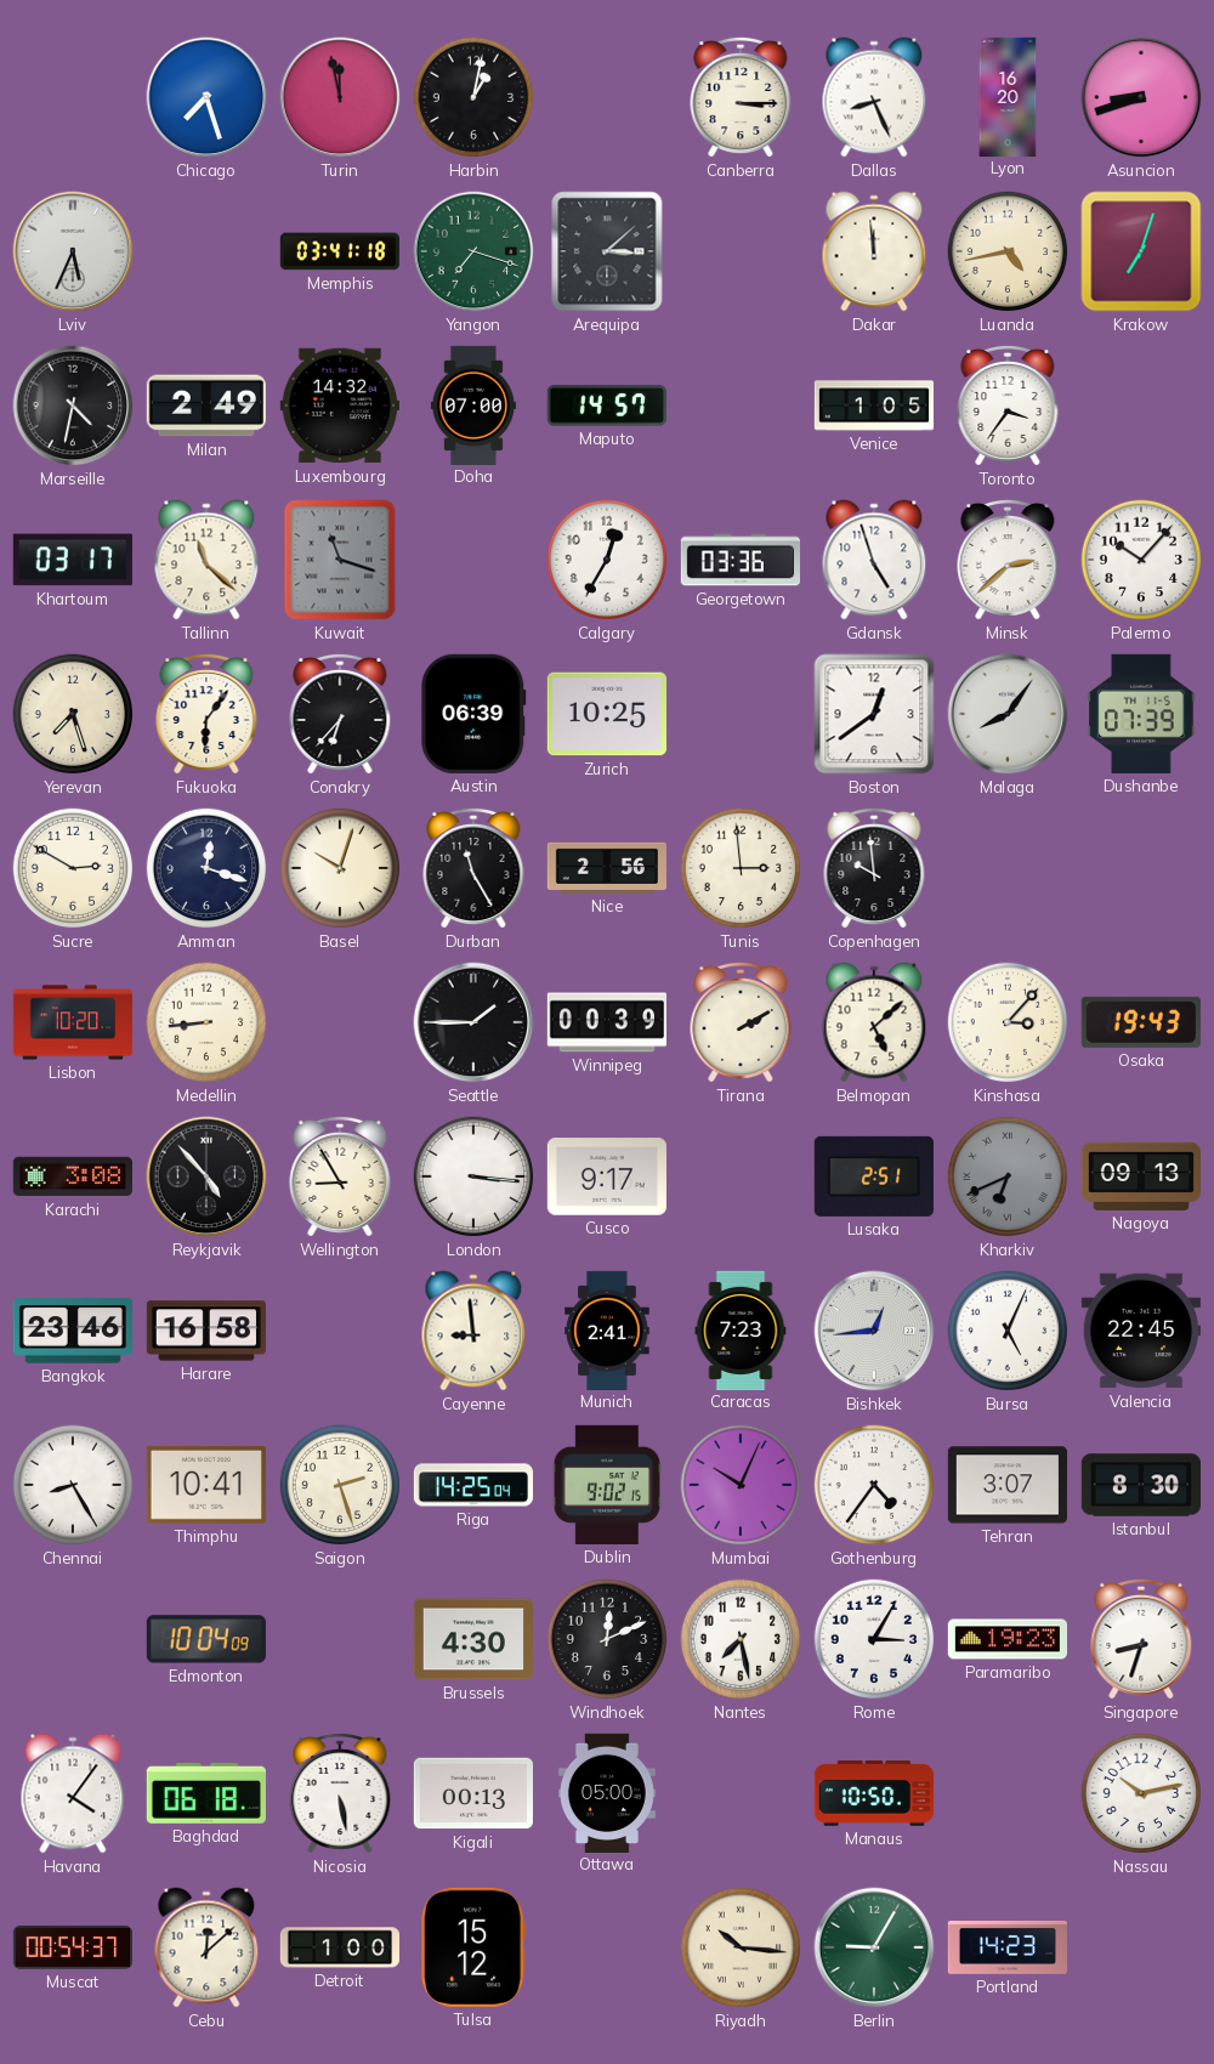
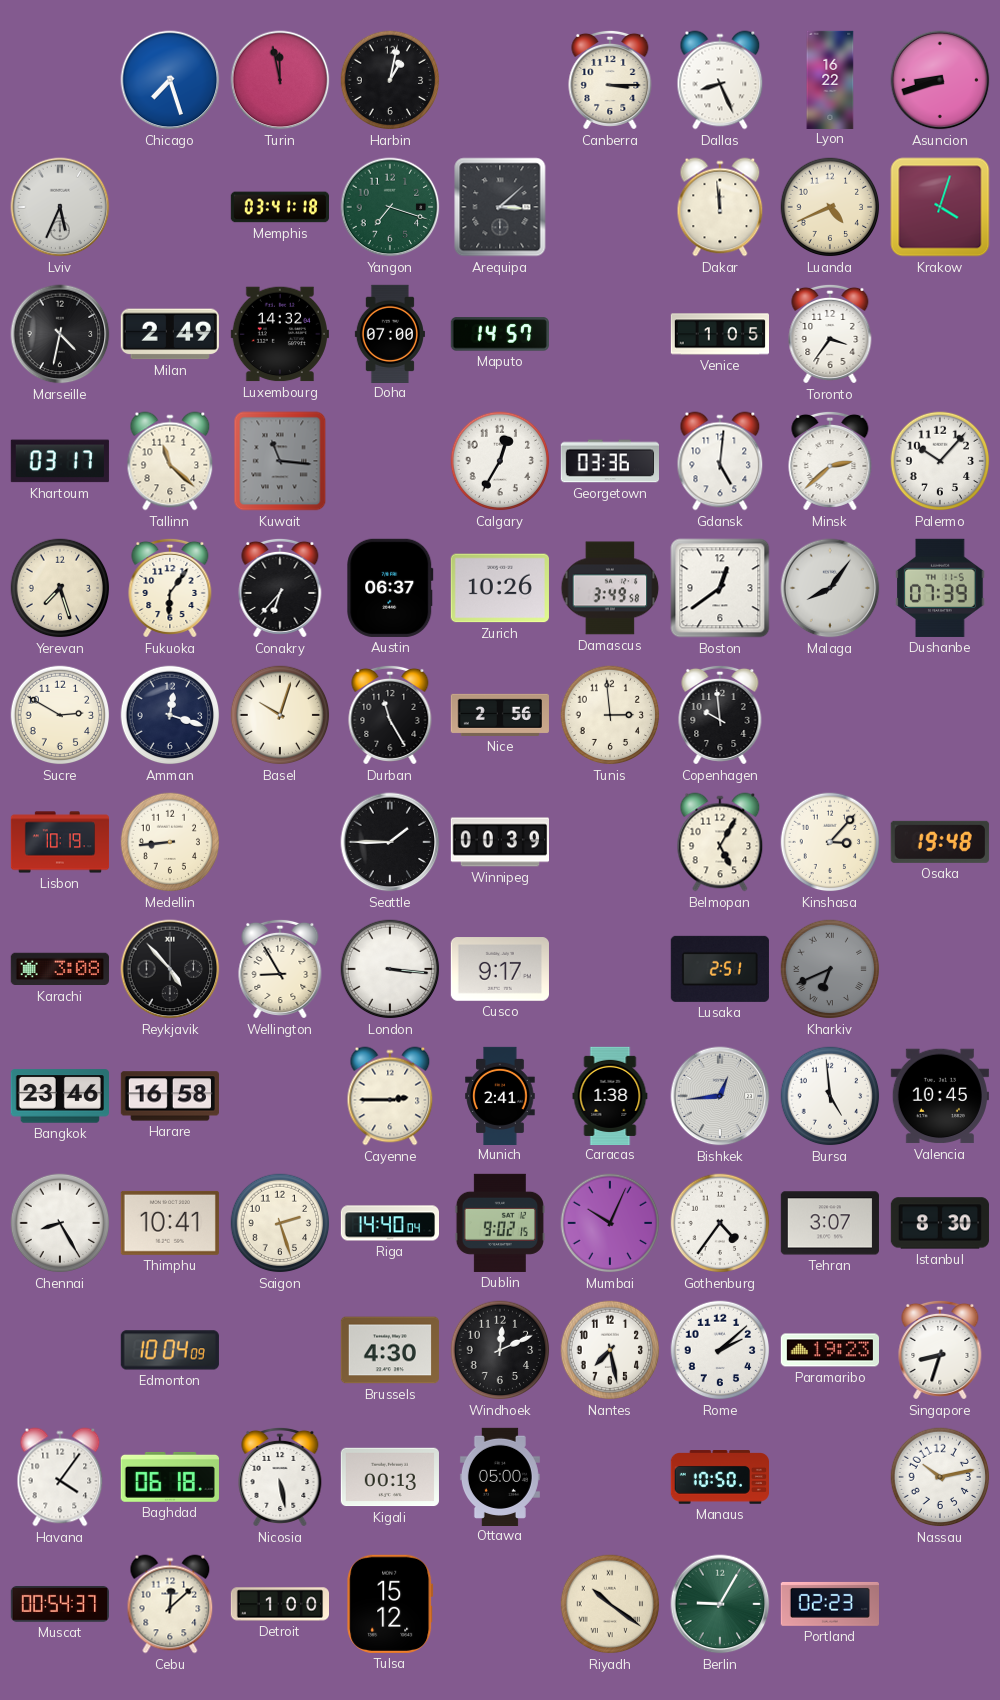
Lyon: 16:20 -> 16:22 (830, 79)
Luanda: 4:43 -> 4:41 (830, 207)
Krakow: 7:03 -> 4:03 (940, 207)
Kuwait: 11:18 -> 11:16 (280, 461)
Gdansk: 4:57 -> 5:01 (720, 461)
Austin: 06:39 -> 06:37 (390, 588)
Zurich: 10:25 -> 10:26 (500, 588)
Damascus: none -> 3:49 (610, 588)
Lisbon: 10:20 -> 10:19 (60, 842)
Tirana: 2:10 -> none (741, 1022)
Belmopan: 5:08 -> 5:05 (720, 842)
Osaka: 19:43 -> 19:48 (940, 842)
Nagoya: 09:13 -> none (1140, 1176)
Cayenne: 8:59 -> 2:45 (390, 1096)
Caracas: 7:23 -> 1:38 (610, 1095)
Bursa: 5:04 -> 4:59 (830, 1096)
Valencia: 22:45 -> 10:45 (940, 1096)
Riga: 14:25 -> 14:40 (389, 1223)
Rome: 3:05 -> 2:08 (720, 1350)
Riyadh: 10:16 -> 10:21 (610, 1604)
Portland: 14:23 -> 02:23 (829, 1604)
